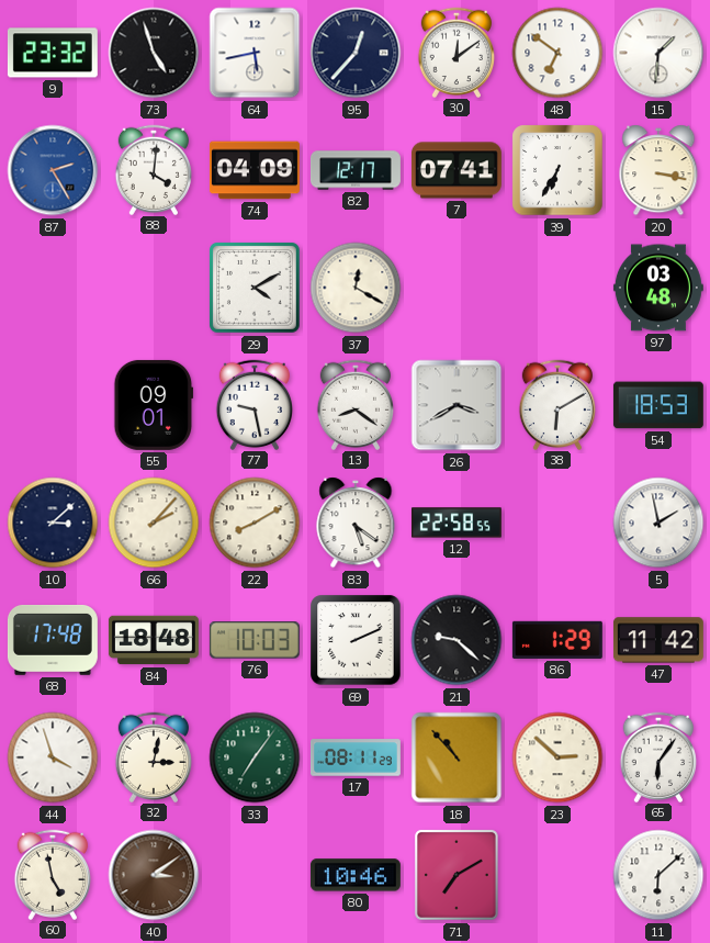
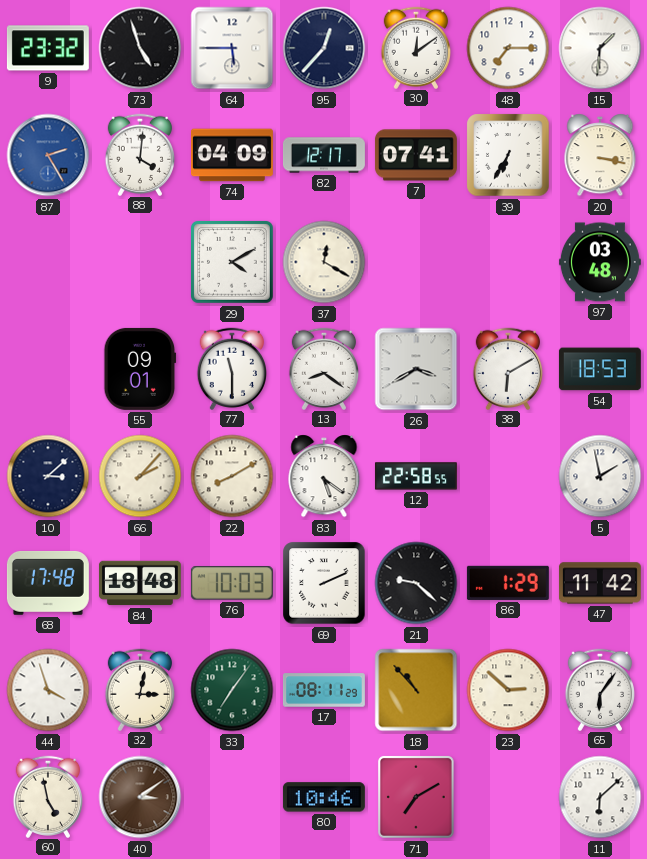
64: 5:43 -> 5:45 (232, 48)
48: 6:51 -> 7:15 (508, 48)
77: 9:28 -> 11:30 (231, 368)
